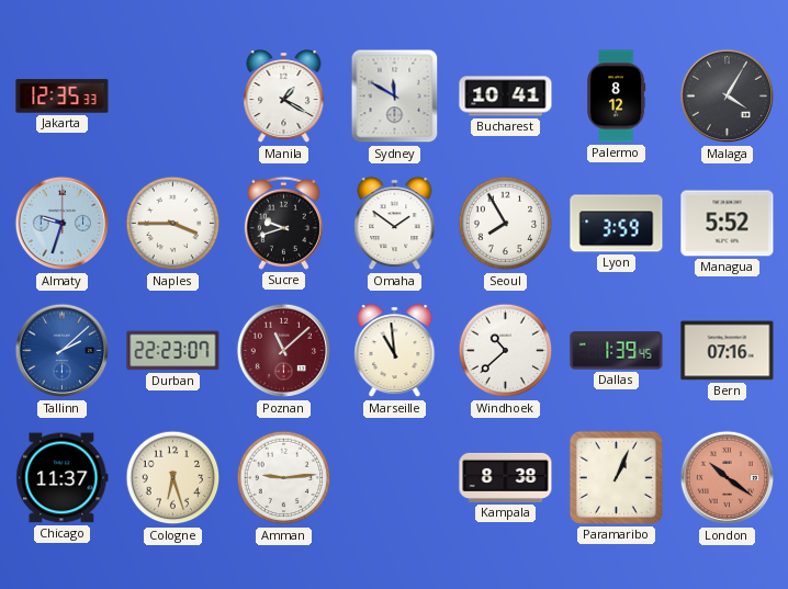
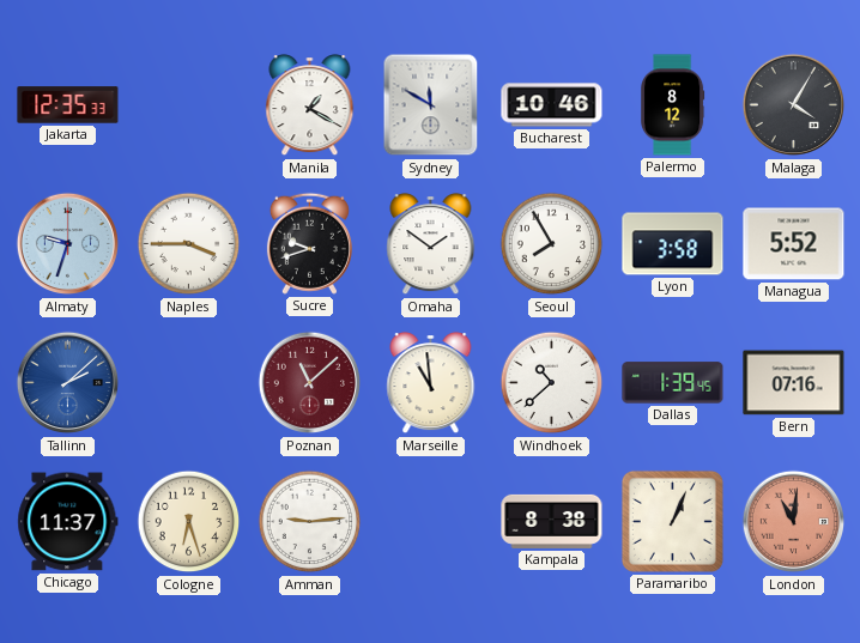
Bucharest: 10:41 -> 10:46 (552, 105)
Lyon: 3:59 -> 3:58 (673, 244)
Durban: 22:23 -> none (173, 351)
London: 10:21 -> 11:01 (794, 522)
